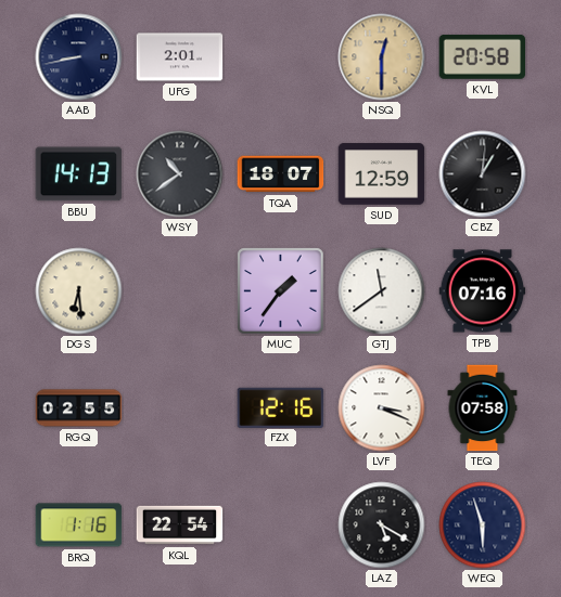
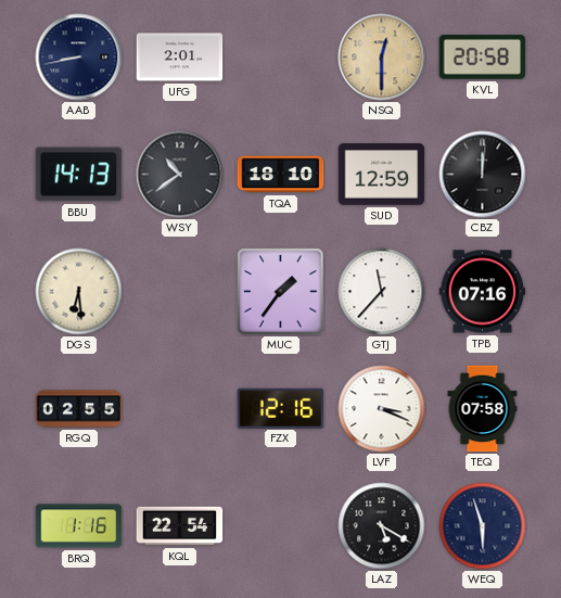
TQA: 18:07 -> 18:10 (281, 175)
CBZ: 1:01 -> 12:01 (483, 175)
GTJ: 11:39 -> 11:37 (382, 292)
